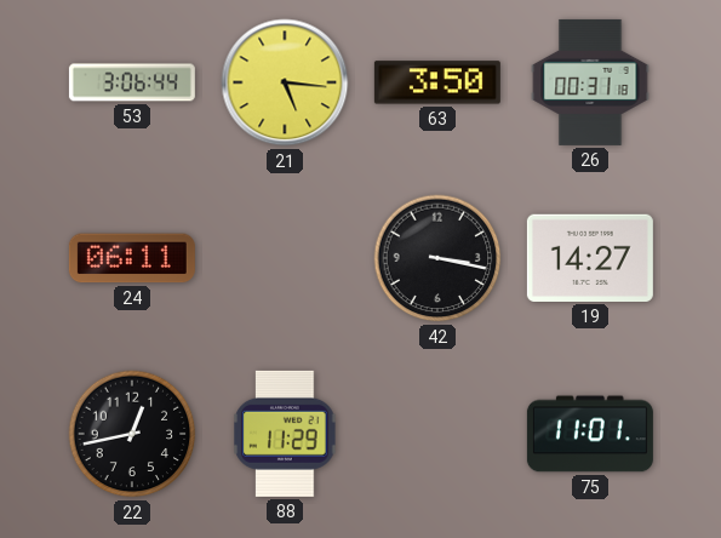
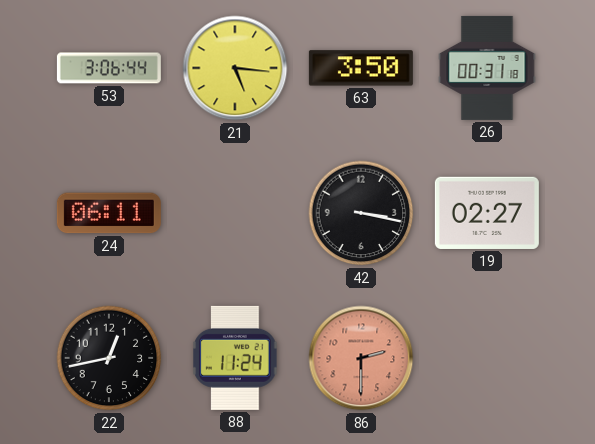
19: 14:27 -> 02:27 (487, 213)
88: 11:29 -> 11:24 (235, 358)
86: none -> 2:30 (361, 358)
75: 11:01 -> none (590, 434)
